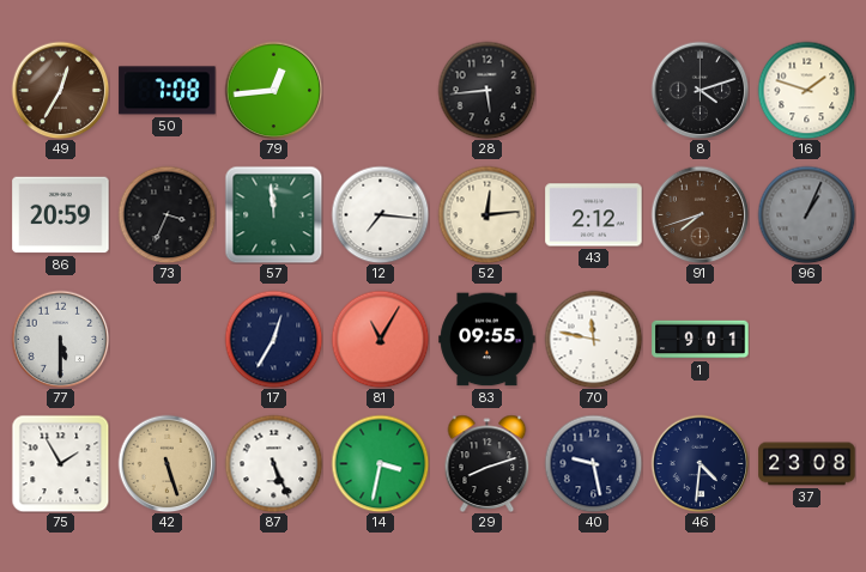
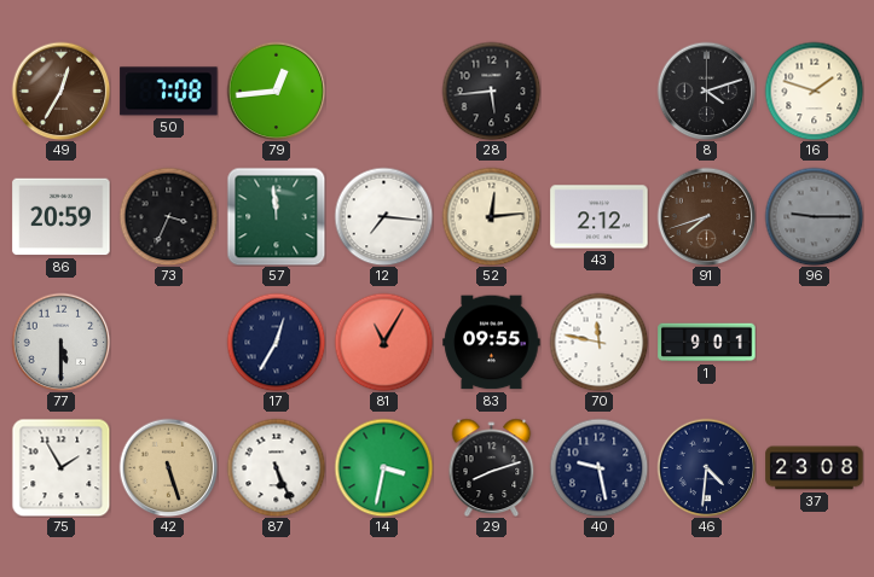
96: 1:04 -> 9:15 (814, 216)
